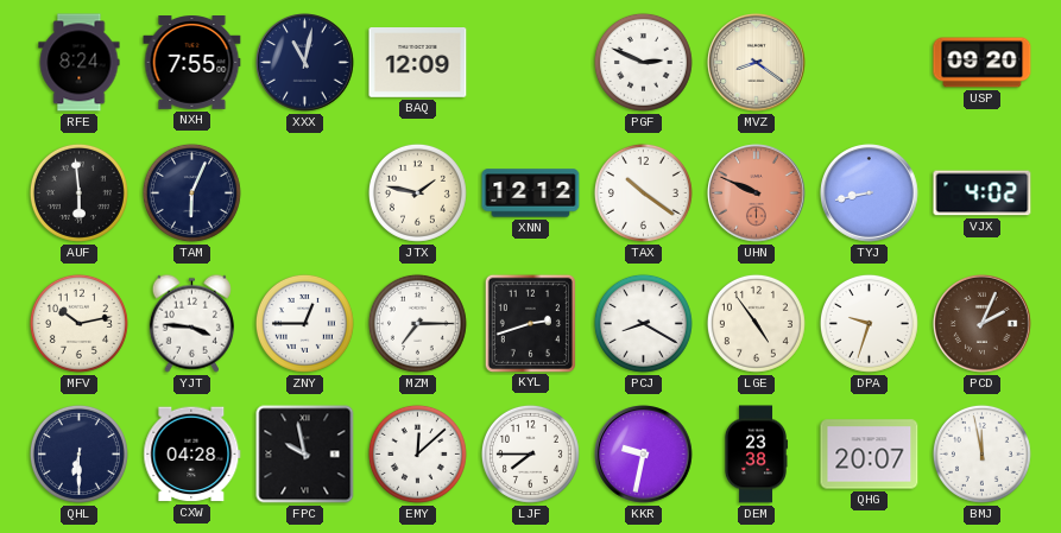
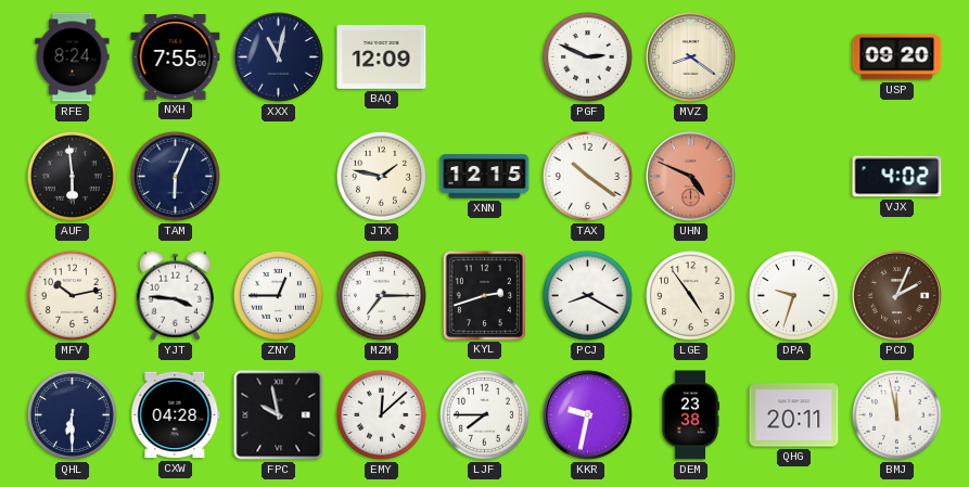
XNN: 12:12 -> 12:15 (485, 177)
UHN: 9:49 -> 4:49 (691, 177)
TYJ: 8:43 -> none (870, 193)
QHG: 20:07 -> 20:11 (794, 415)
